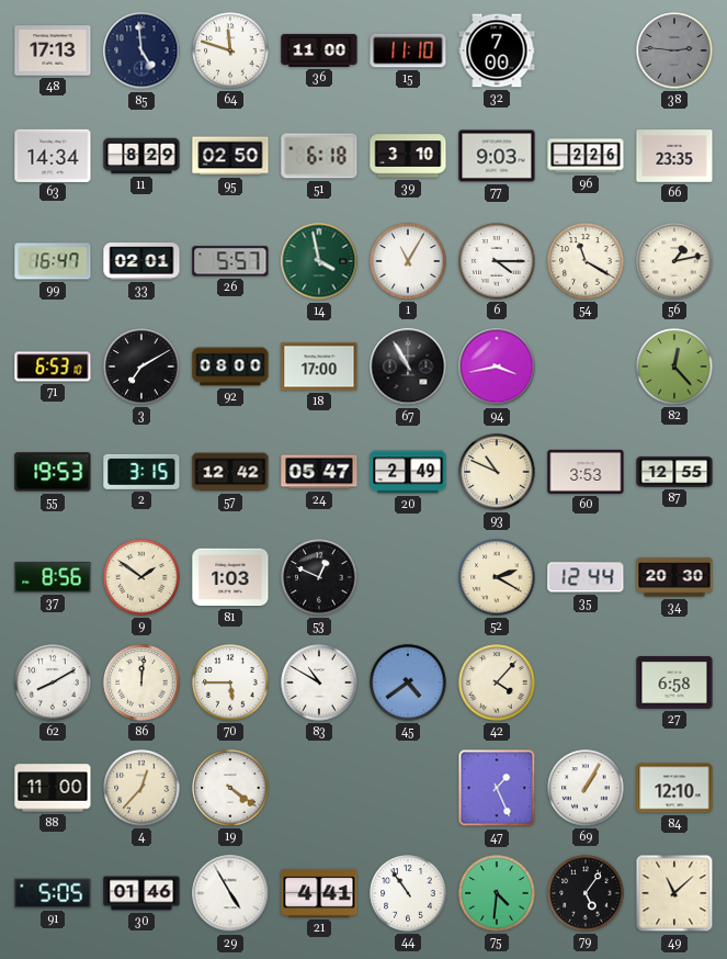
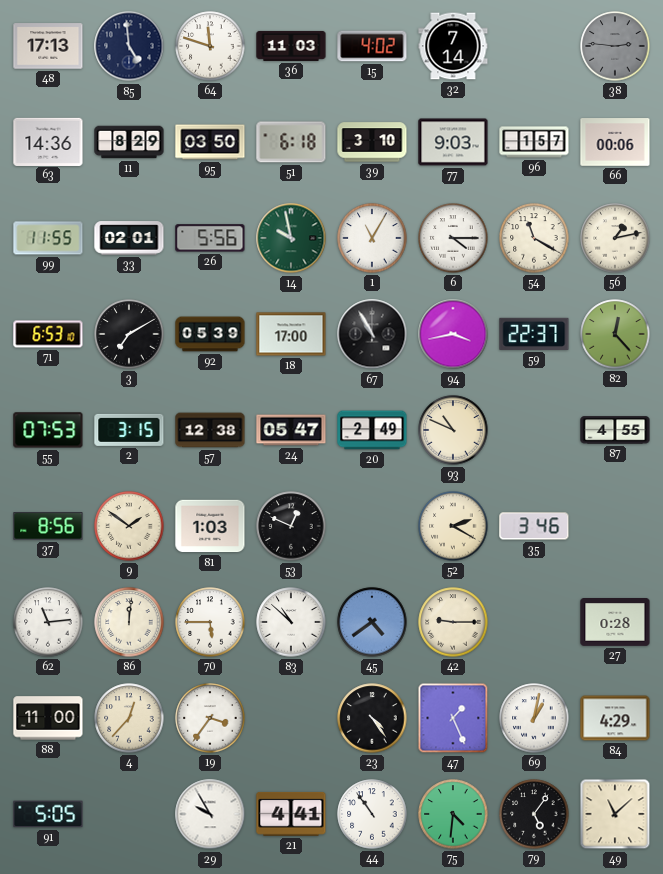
36: 11:00 -> 11:03 (291, 46)
15: 11:10 -> 4:02 (372, 46)
32: 7:00 -> 7:14 (453, 46)
63: 14:34 -> 14:36 (48, 141)
95: 02:50 -> 03:50 (210, 142)
96: 2:26 -> 1:57 (534, 142)
66: 23:35 -> 00:06 (615, 142)
99: 16:47 -> 11:55 (48, 238)
26: 5:57 -> 5:56 (210, 238)
14: 3:58 -> 9:58 (291, 238)
92: 08:00 -> 05:39 (210, 334)
59: none -> 22:37 (534, 334)
55: 19:53 -> 07:53 (48, 430)
57: 12:42 -> 12:38 (210, 430)
60: 3:53 -> none (586, 472)
87: 12:55 -> 4:55 (615, 430)
35: 12:44 -> 3:46 (534, 526)
34: 20:30 -> none (674, 577)
62: 8:10 -> 11:14 (48, 622)
83: 10:50 -> 10:52 (291, 622)
42: 4:07 -> 9:15 (453, 622)
27: 6:58 -> 0:28 (615, 623)
19: 4:21 -> 3:36 (210, 718)
23: none -> 4:24 (372, 718)
69: 1:05 -> 1:02 (534, 718)
84: 12:10 -> 4:29 (615, 718)
30: 01:46 -> none (141, 893)
29: 4:55 -> 9:55 (210, 814)
